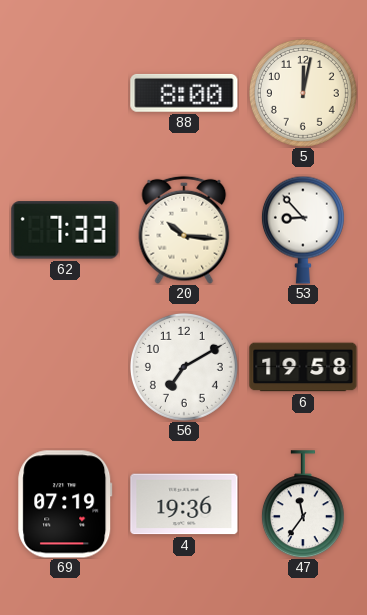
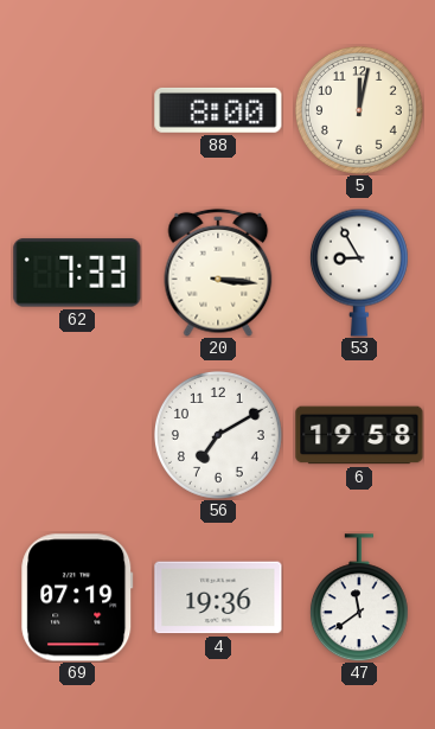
20: 10:16 -> 3:16 (218, 273)
53: 8:53 -> 8:55 (359, 273)
47: 11:36 -> 11:39 (359, 597)
